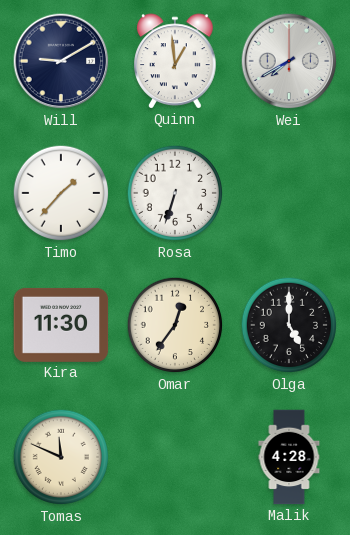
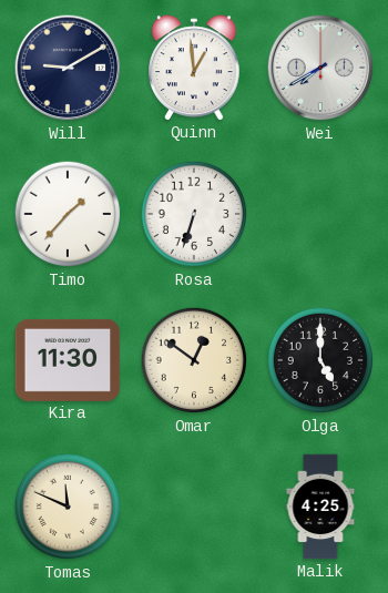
Omar: 12:36 -> 12:51 (194, 360)
Malik: 4:28 -> 4:25 (320, 507)
